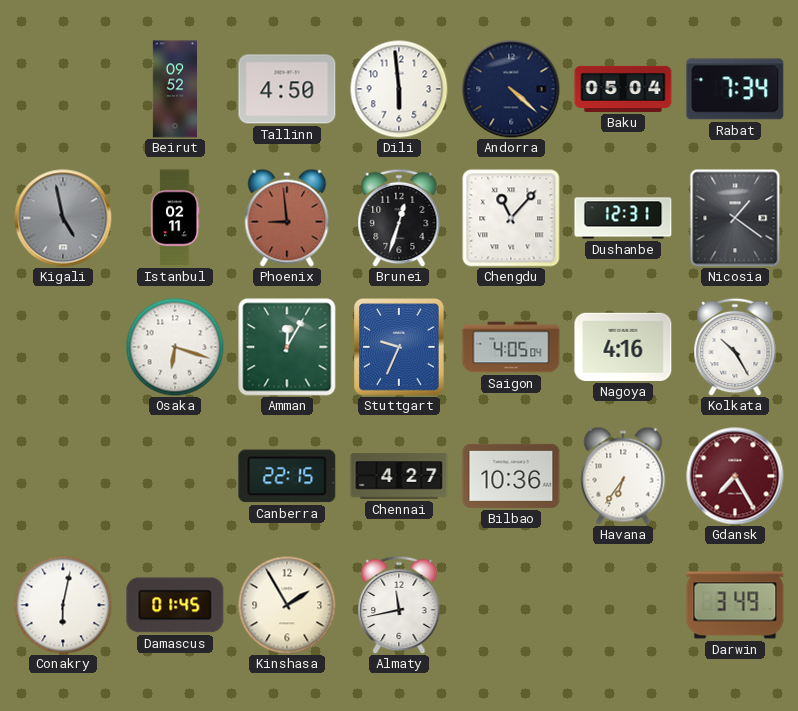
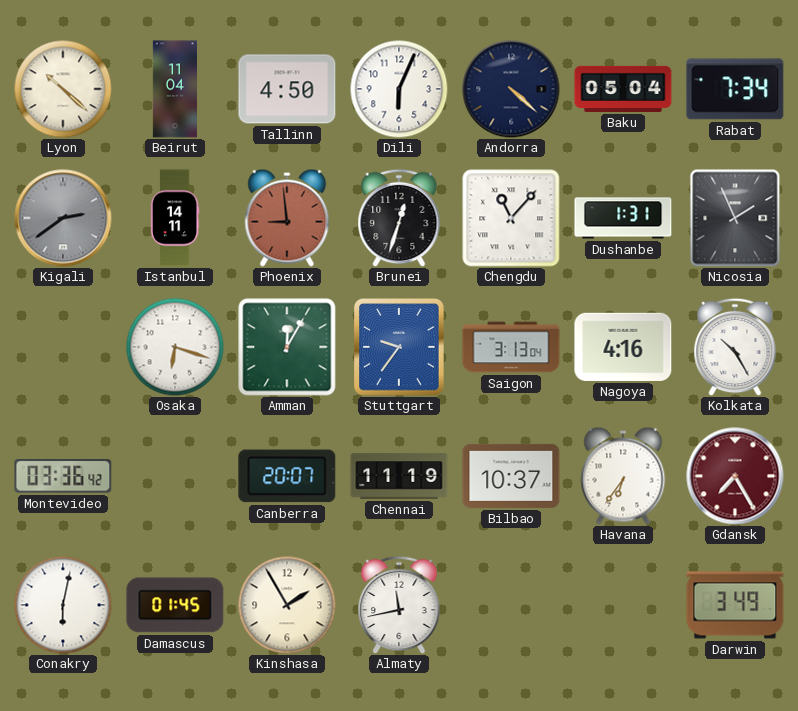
Lyon: none -> 10:22 (63, 89)
Beirut: 09:52 -> 11:04 (175, 89)
Dili: 5:59 -> 6:04 (399, 89)
Kigali: 4:58 -> 2:39 (63, 218)
Istanbul: 02:11 -> 14:11 (175, 218)
Dushanbe: 12:31 -> 1:31 (623, 218)
Nicosia: 1:21 -> 1:56 (735, 218)
Stuttgart: 9:34 -> 9:36 (399, 347)
Saigon: 4:05 -> 3:13 (511, 347)
Montevideo: none -> 03:36 (63, 476)
Canberra: 22:15 -> 20:07 (287, 476)
Chennai: 4:27 -> 11:19 (399, 476)
Bilbao: 10:36 -> 10:37 (511, 476)
